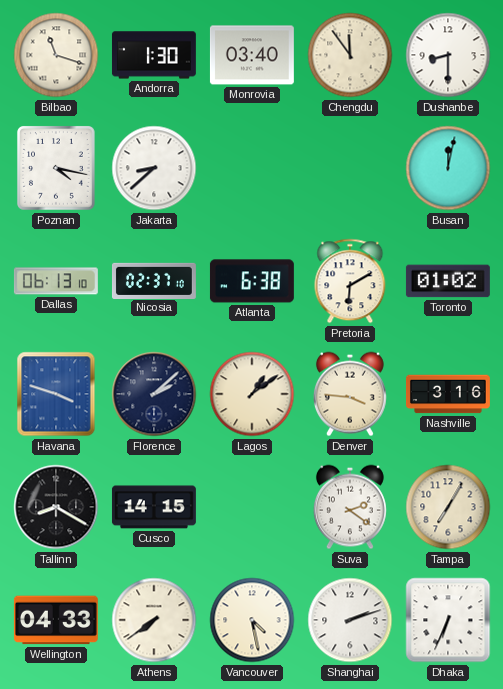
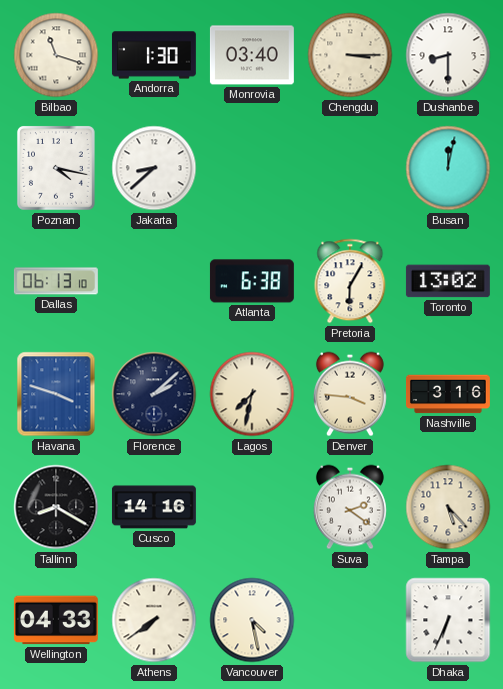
Chengdu: 11:54 -> 3:15 (350, 55)
Nicosia: 02:37 -> none (154, 280)
Pretoria: 6:10 -> 6:05 (350, 281)
Toronto: 01:02 -> 13:02 (448, 281)
Lagos: 1:09 -> 7:32 (252, 394)
Cusco: 14:15 -> 14:16 (154, 507)
Tampa: 7:05 -> 5:23 (448, 507)
Shanghai: 2:12 -> none (350, 620)
